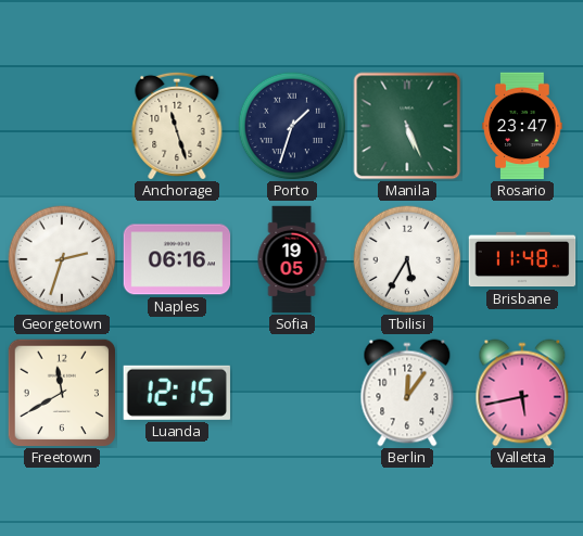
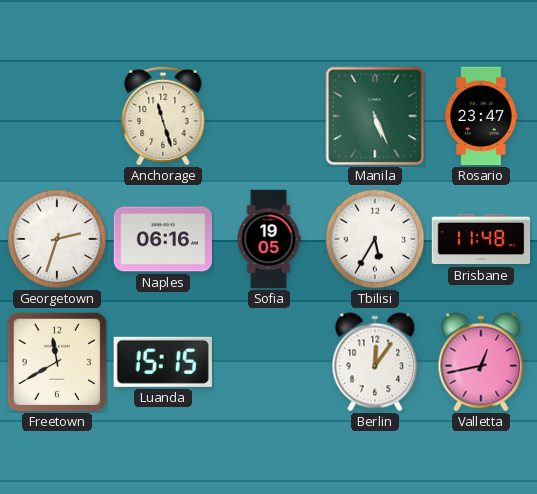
Porto: 1:33 -> none (292, 126)
Luanda: 12:15 -> 15:15 (163, 362)
Valletta: 5:43 -> 12:43 (481, 362)
